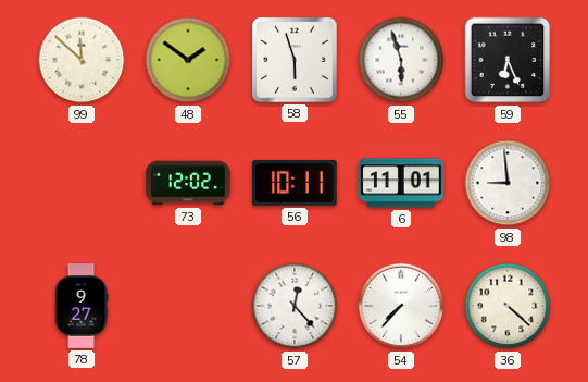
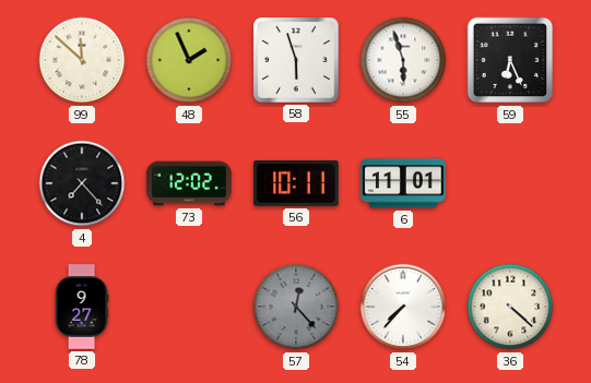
48: 1:51 -> 1:56 (189, 60)
4: none -> 7:23 (82, 183)
98: 8:59 -> none (508, 183)
57 dial: white -> grey (296, 307)
